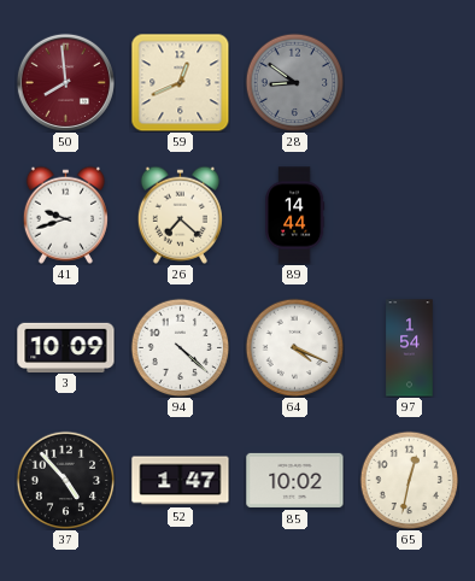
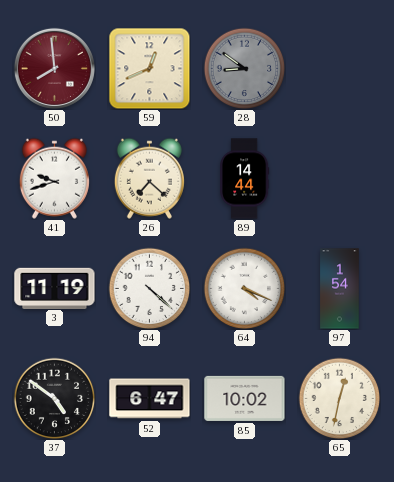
3: 10:09 -> 11:19 (55, 288)
37: 4:53 -> 4:51 (54, 398)
52: 1:47 -> 6:47 (150, 399)
